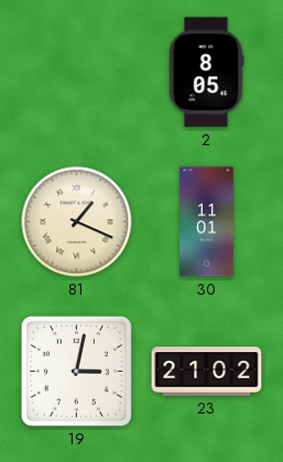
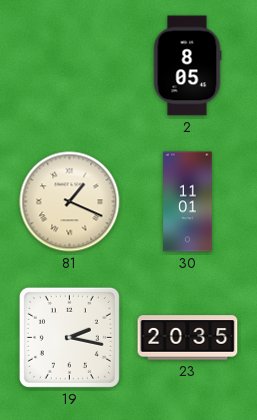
19: 3:02 -> 2:17 (69, 337)
23: 21:02 -> 20:35 (188, 338)
